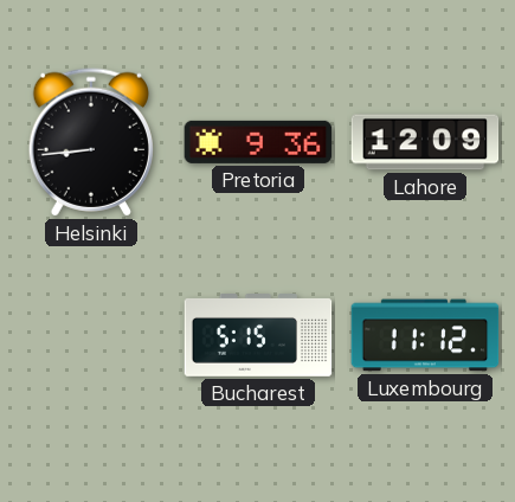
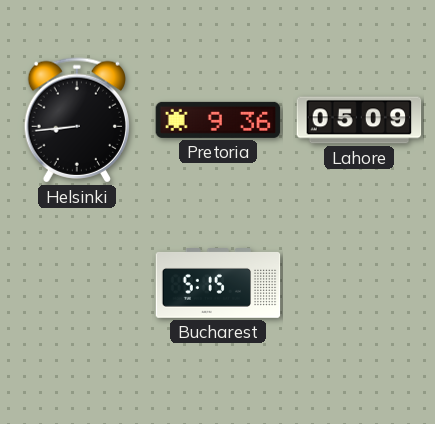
Lahore: 12:09 -> 05:09 (359, 120)
Luxembourg: 11:12 -> none (425, 335)
